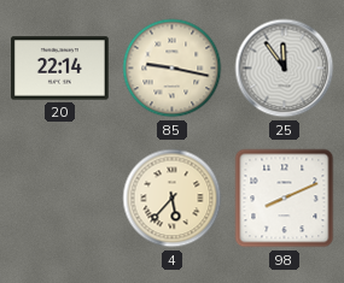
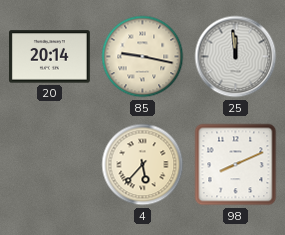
20: 22:14 -> 20:14 (50, 57)
25: 11:54 -> 11:59 (236, 57)
